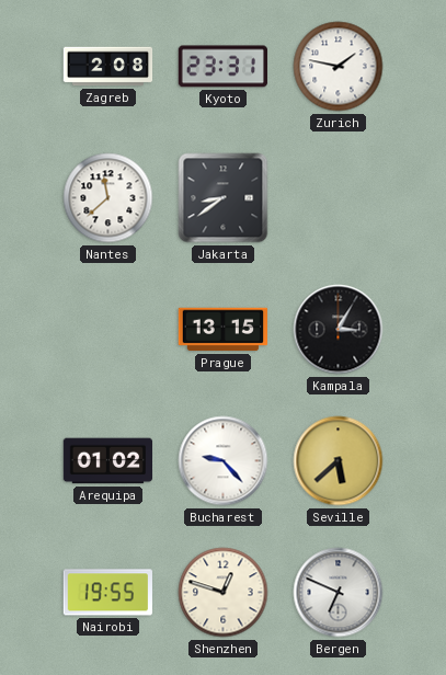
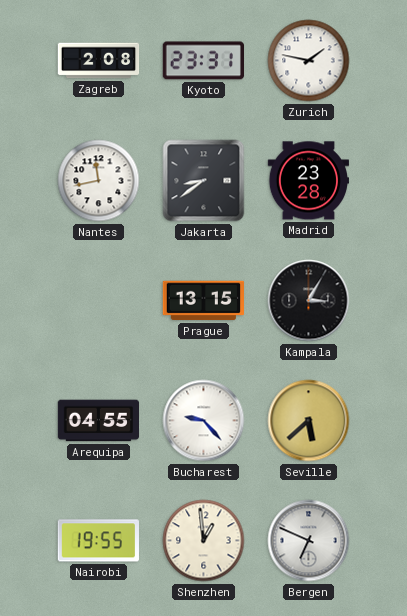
Nantes: 11:38 -> 11:43 (99, 181)
Madrid: none -> 23:28 (308, 181)
Arequipa: 01:02 -> 04:55 (98, 421)
Shenzhen: 12:48 -> 12:59 (204, 541)
